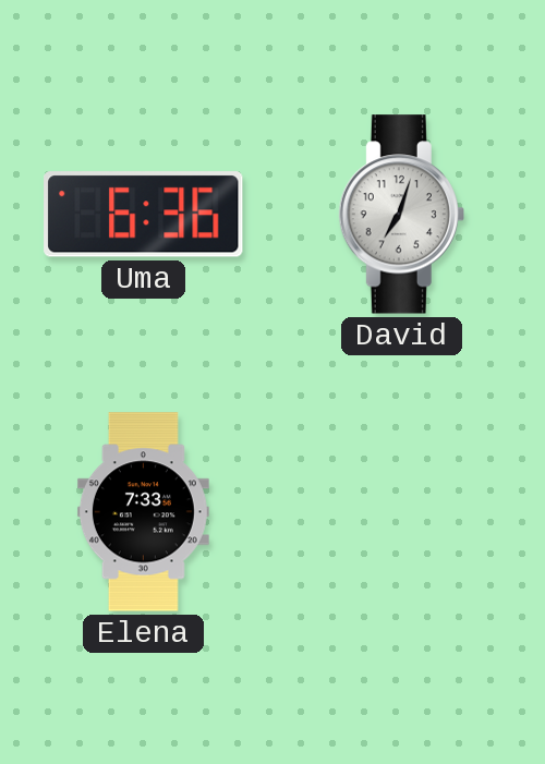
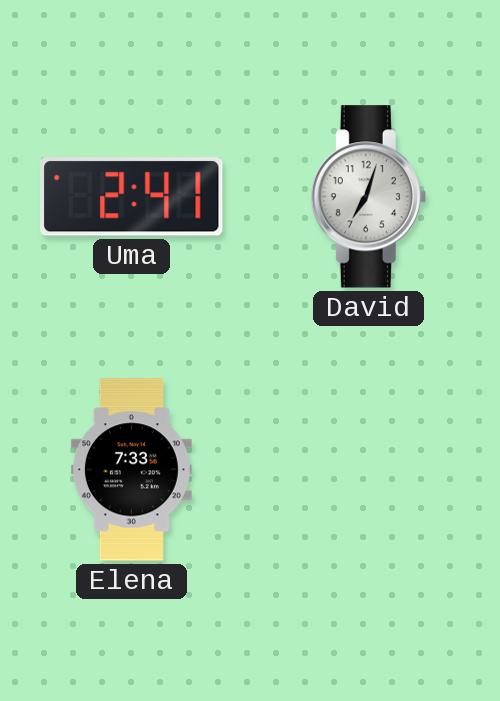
Uma: 6:36 -> 2:41 (132, 197)
